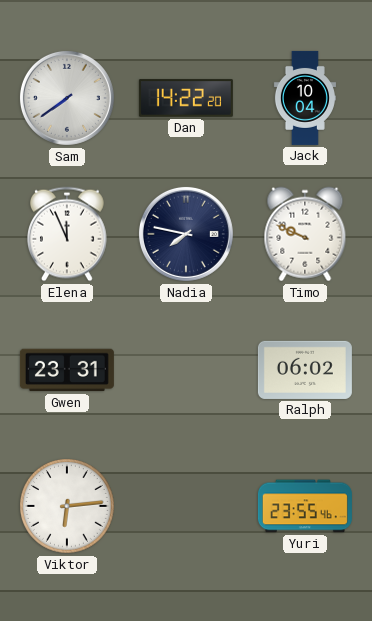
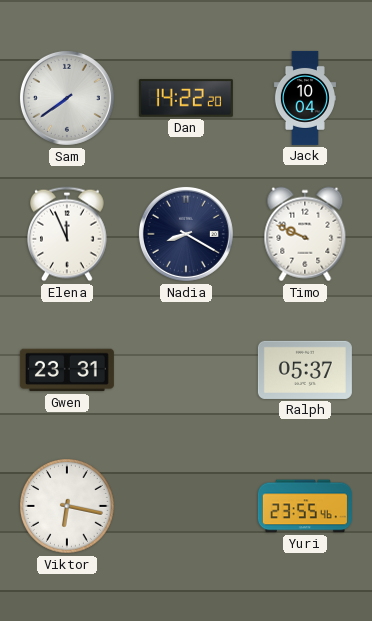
Nadia: 7:47 -> 8:20 (186, 234)
Ralph: 06:02 -> 05:37 (305, 370)
Viktor: 6:14 -> 6:17 (68, 507)
